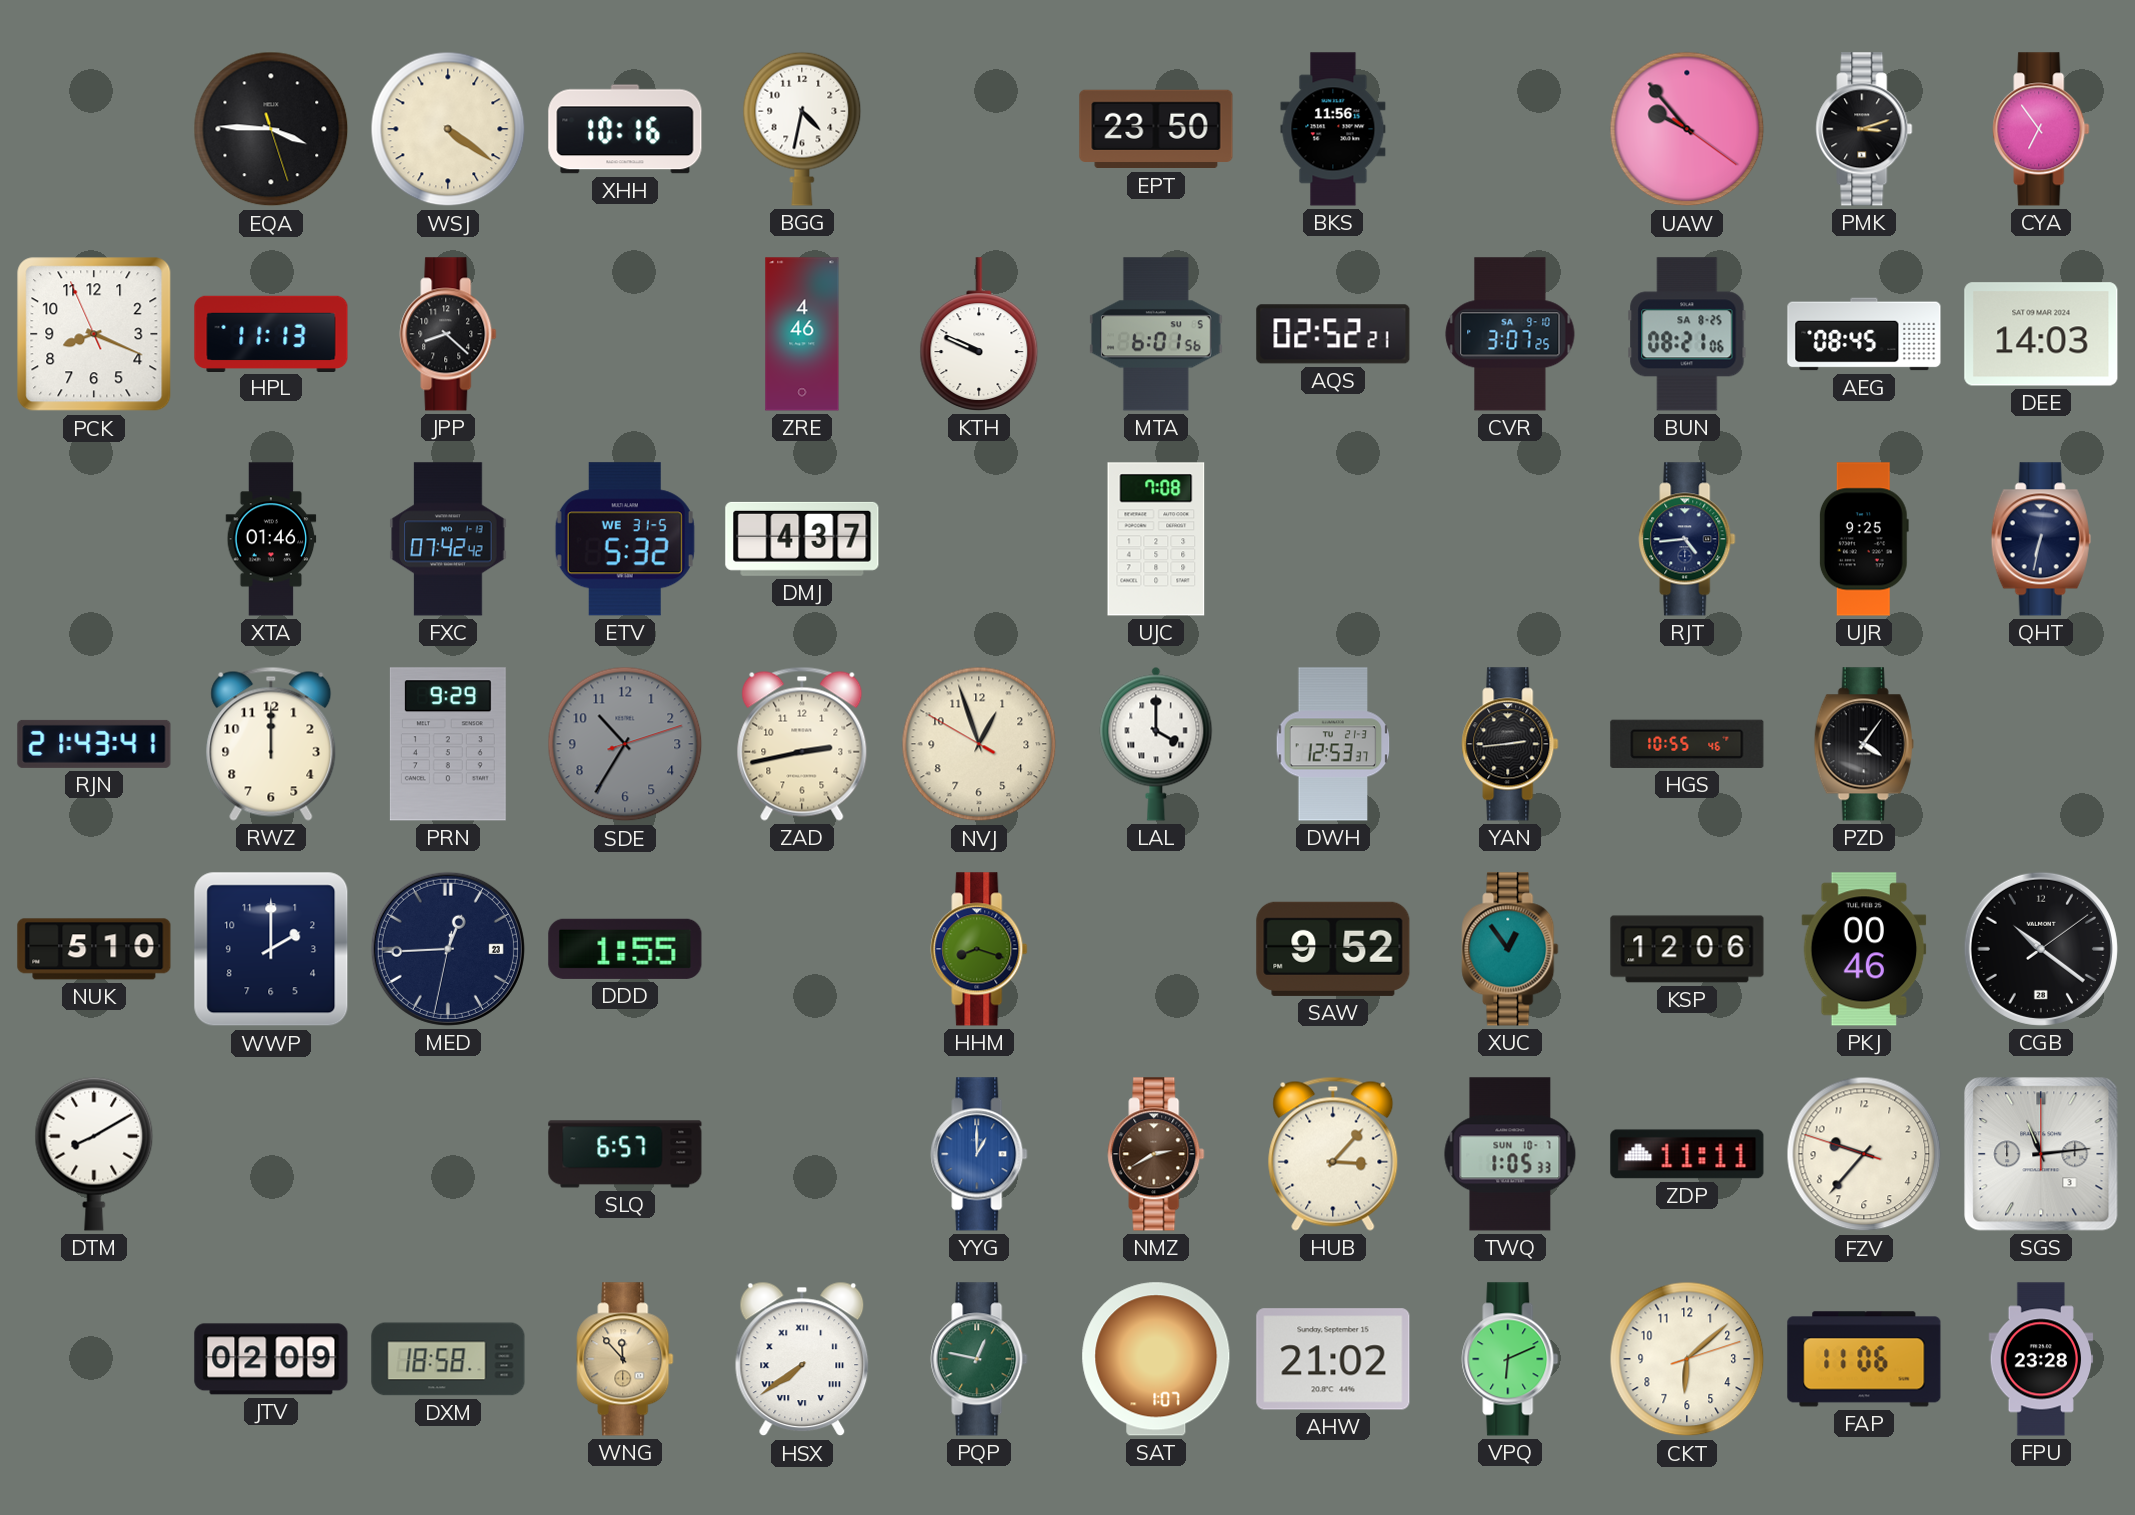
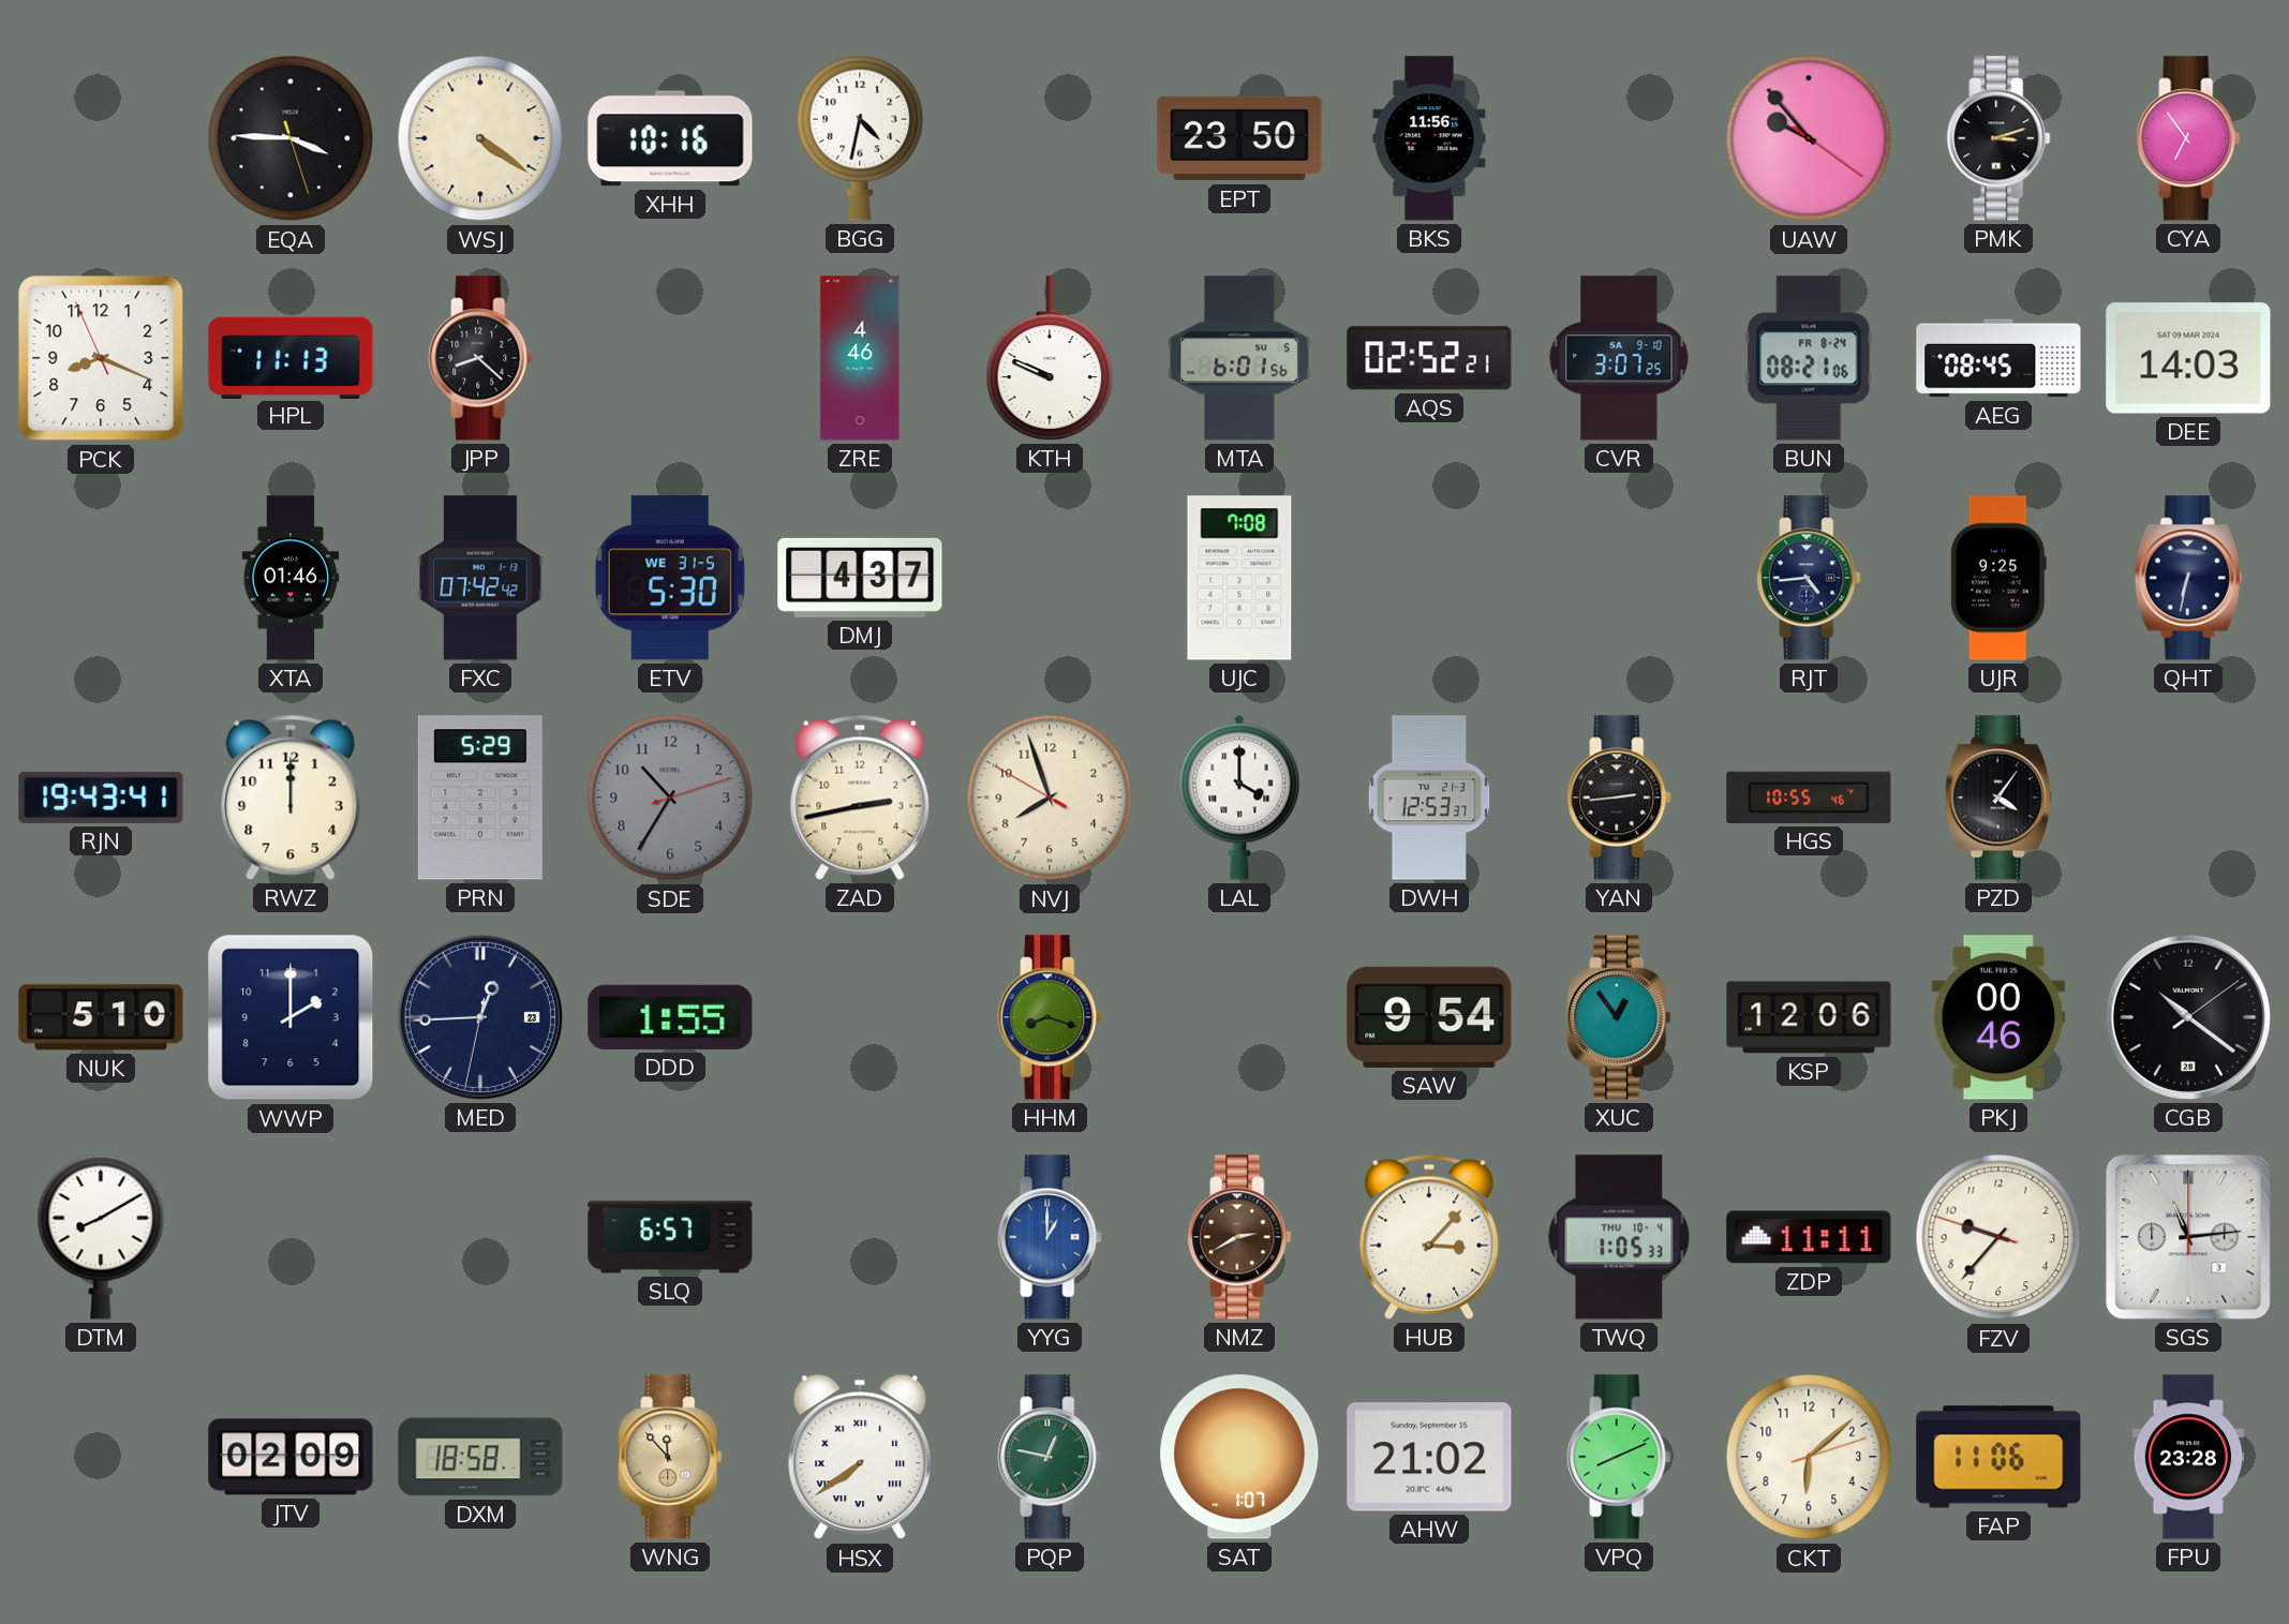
BUN date: SA 8-25 -> FR 8-24 (1809, 358)
ETV: 5:32 -> 5:30 (670, 578)
RJN: 21:43 -> 19:43 (101, 798)
PRN: 9:29 -> 5:29 (480, 798)
NVJ: 12:56 -> 7:56 (1050, 798)
SAW: 9:52 -> 9:54 (1429, 1017)
TWQ date: SUN 10-7 -> THU 10-4 (1619, 1237)
VPQ: 6:11 -> 8:11 (1619, 1457)
